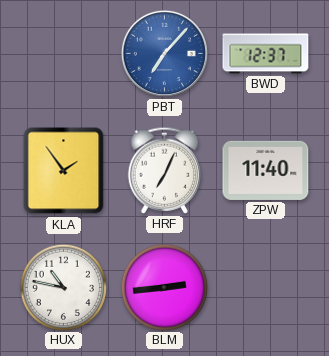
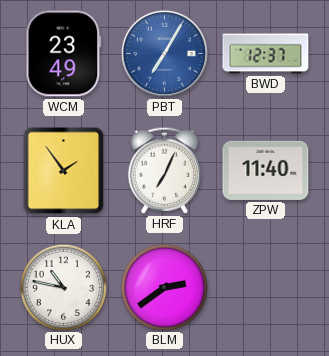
WCM: none -> 23:49 (64, 54)
PBT: 7:07 -> 7:05 (164, 53)
BLM: 2:44 -> 2:39 (164, 287)
